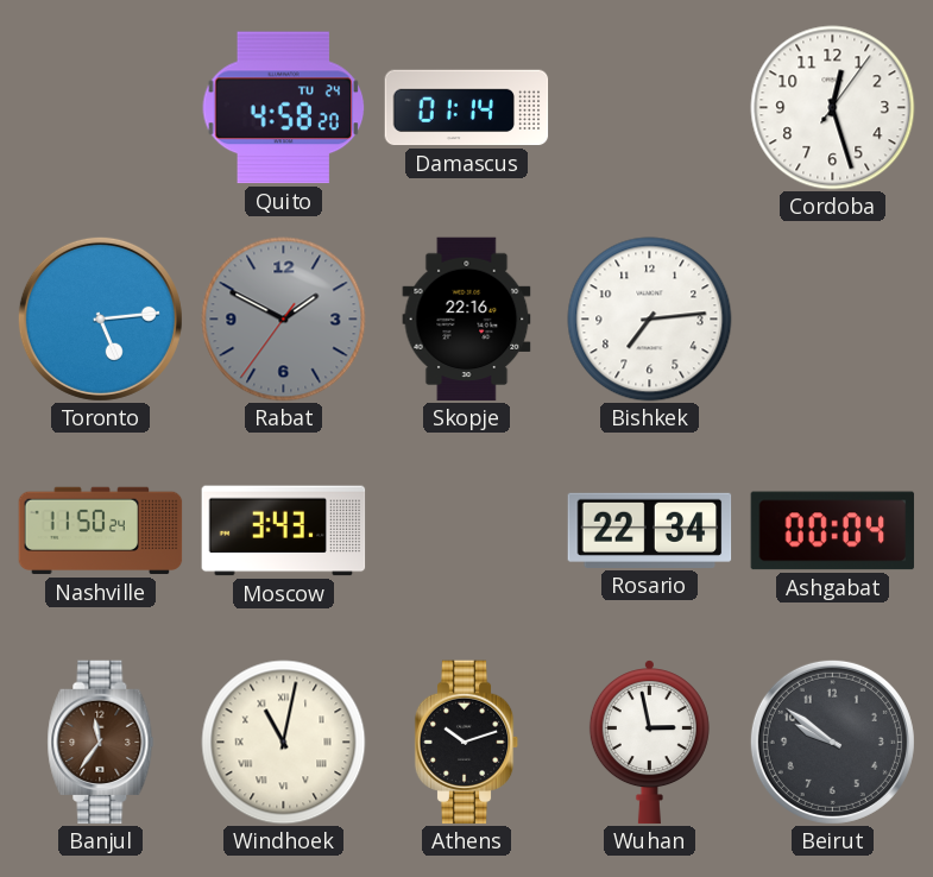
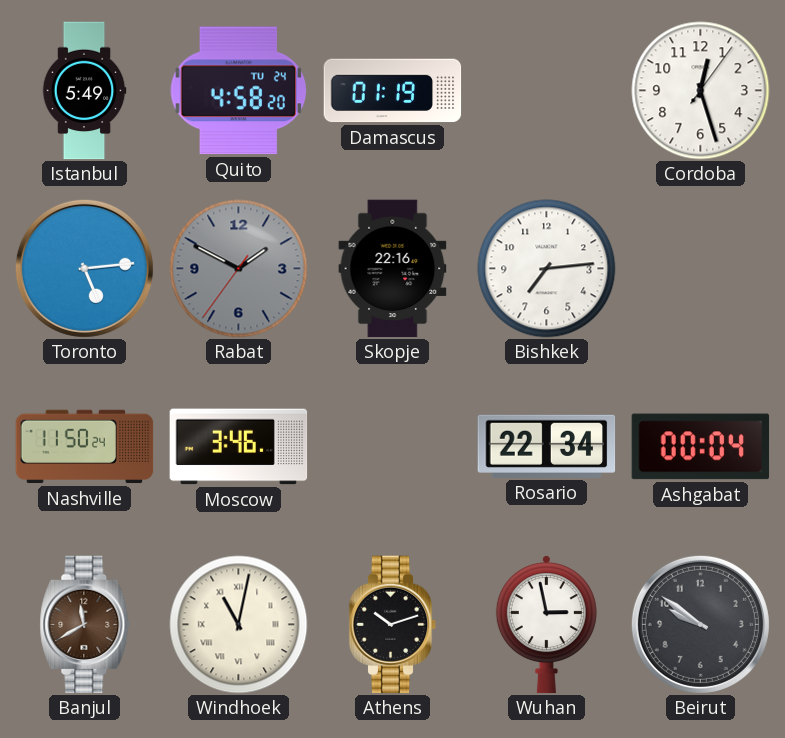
Istanbul: none -> 5:49 (84, 91)
Damascus: 01:14 -> 01:19 (393, 91)
Moscow: 3:43 -> 3:46 (239, 447)
Banjul: 11:36 -> 11:40 (85, 625)
